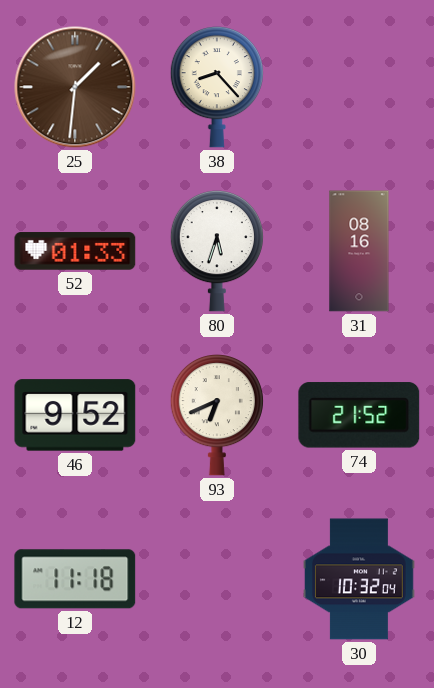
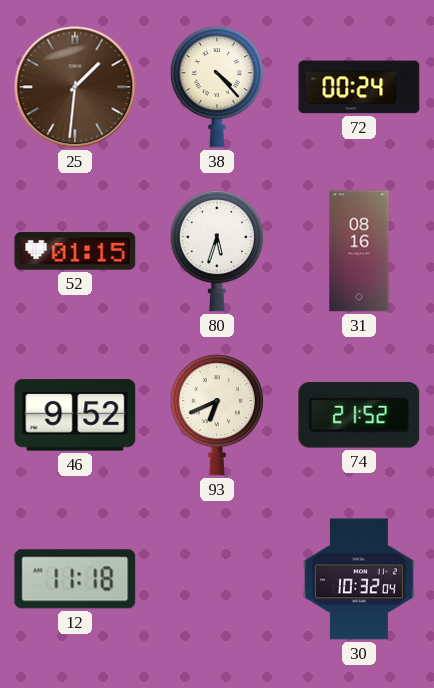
38: 8:23 -> 4:23 (217, 87)
72: none -> 00:24 (359, 87)
52: 01:33 -> 01:15 (75, 251)
